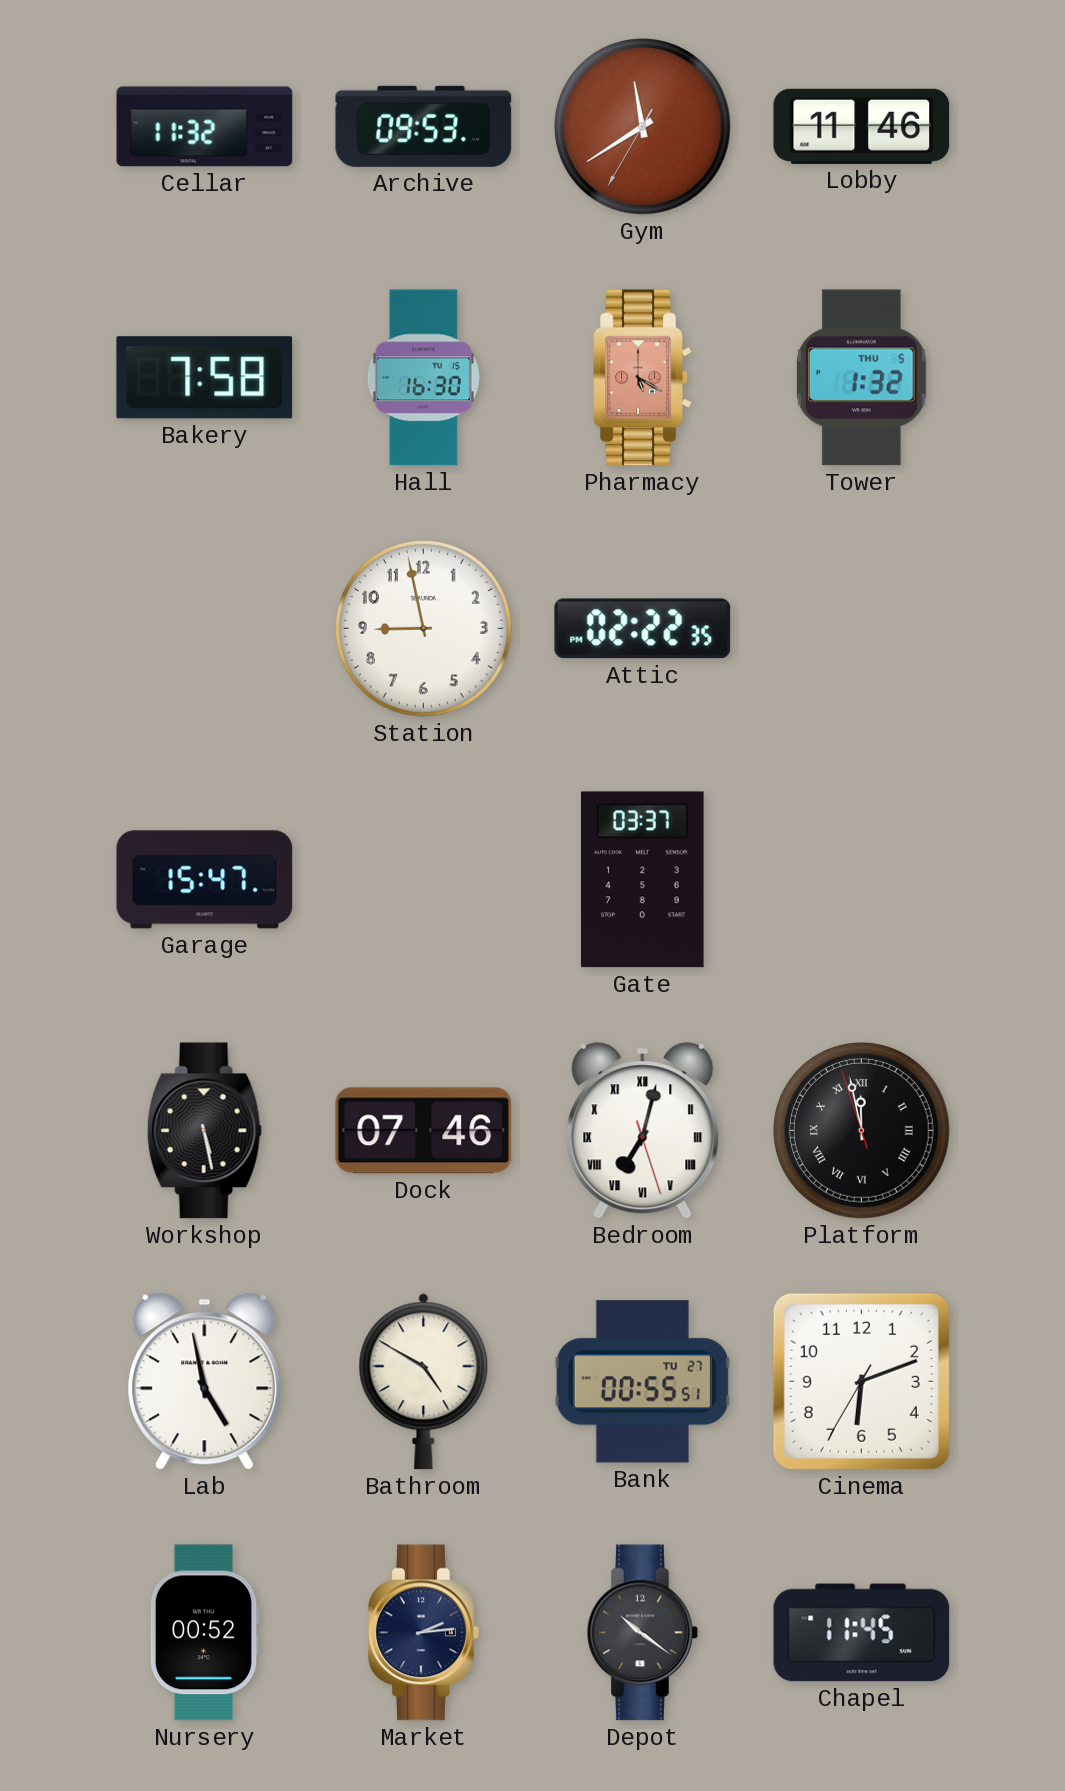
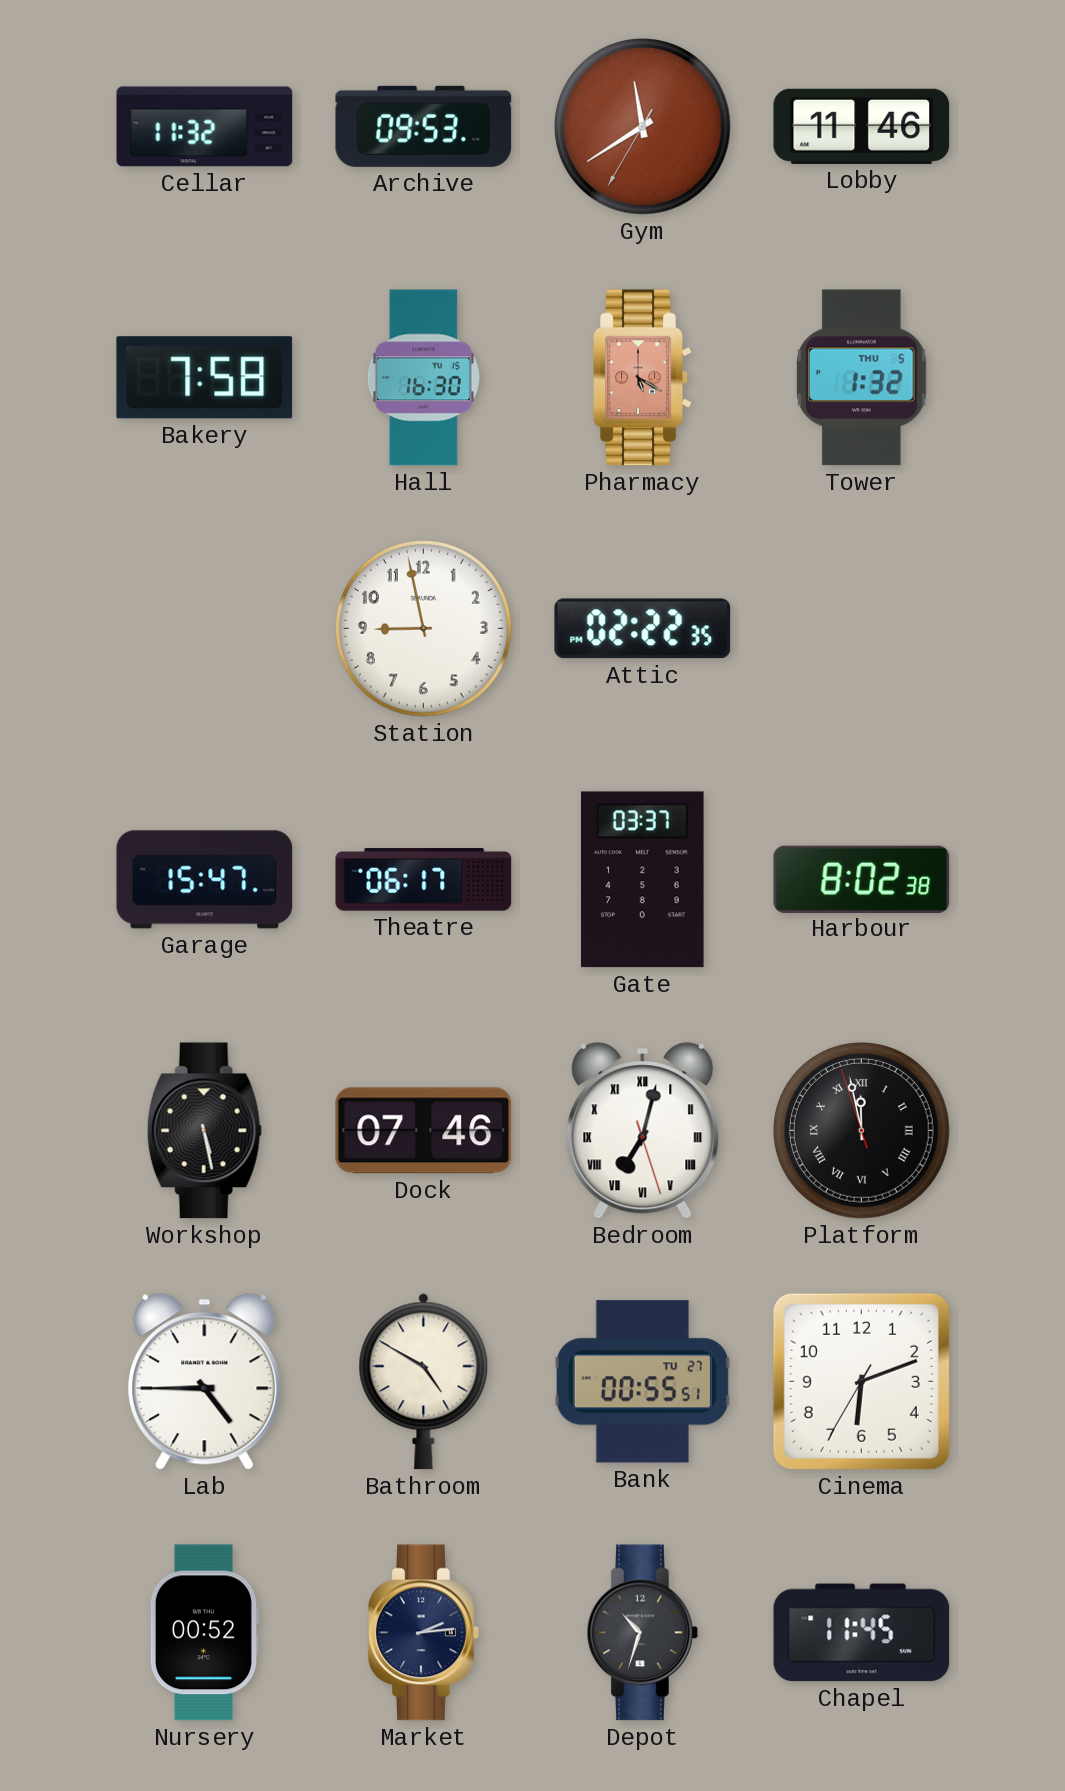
Theatre: none -> 06:17 (424, 880)
Harbour: none -> 8:02 (862, 879)
Lab: 4:58 -> 4:45 (205, 1382)
Depot: 10:21 -> 10:33 (643, 1633)
